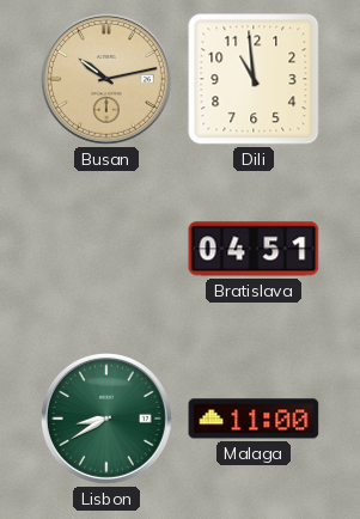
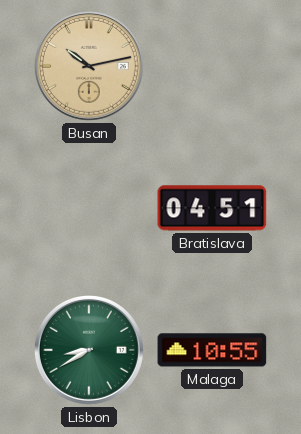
Dili: 10:59 -> none (254, 79)
Malaga: 11:00 -> 10:55 (212, 350)
